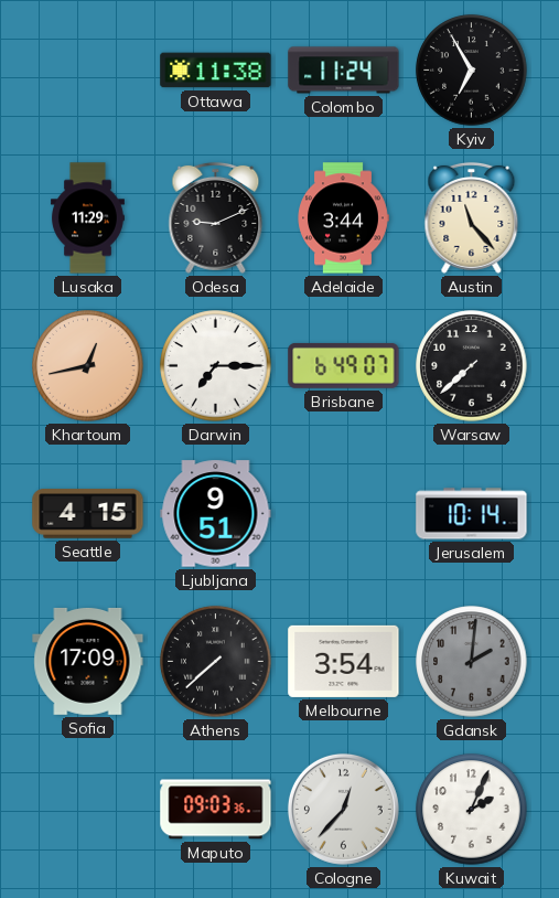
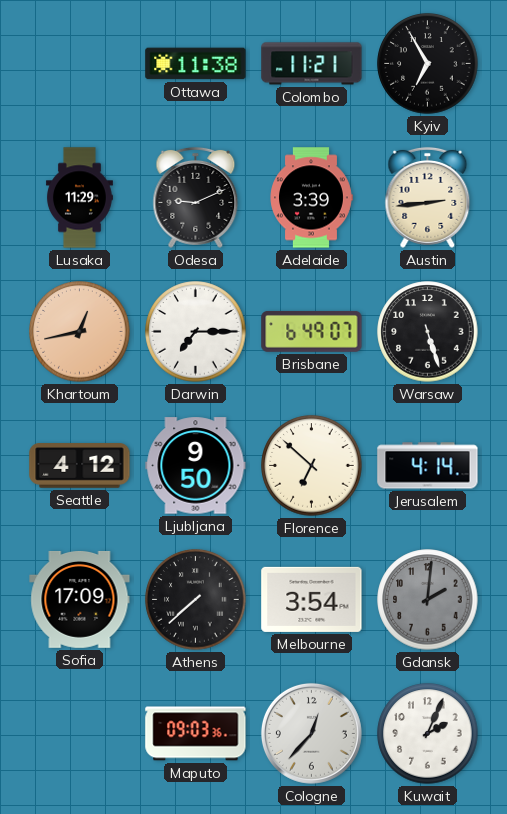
Colombo: 11:24 -> 11:21 (312, 64)
Adelaide: 3:44 -> 3:39 (311, 198)
Austin: 11:23 -> 2:44 (428, 197)
Warsaw: 7:38 -> 5:27 (428, 332)
Seattle: 4:15 -> 4:12 (80, 466)
Ljubljana: 9:51 -> 9:50 (196, 466)
Florence: none -> 6:52 (312, 466)
Jerusalem: 10:14 -> 4:14 (428, 466)
